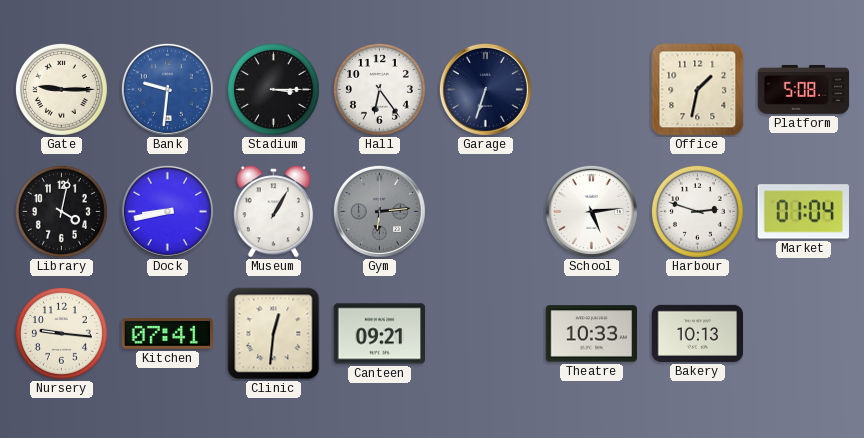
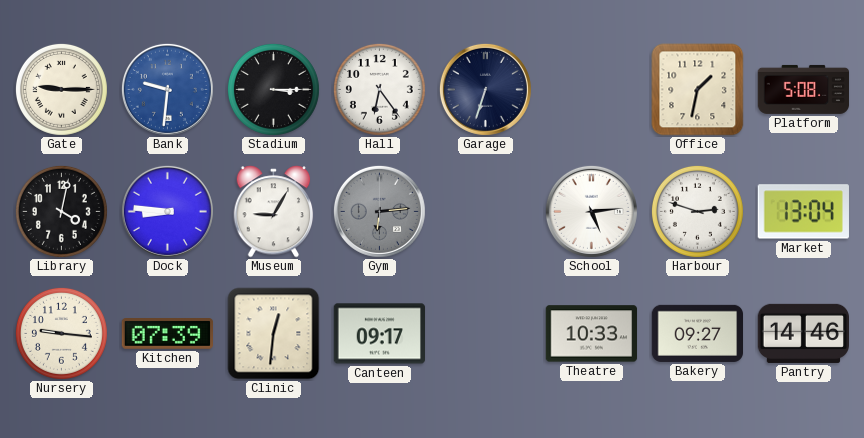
Dock: 8:43 -> 8:46 (167, 211)
Museum: 1:05 -> 9:05 (274, 212)
Market: 01:04 -> 13:04 (803, 212)
Kitchen: 07:41 -> 07:39 (167, 334)
Canteen: 09:21 -> 09:17 (380, 334)
Bakery: 10:13 -> 09:27 (698, 333)
Pantry: none -> 14:46 (803, 333)
